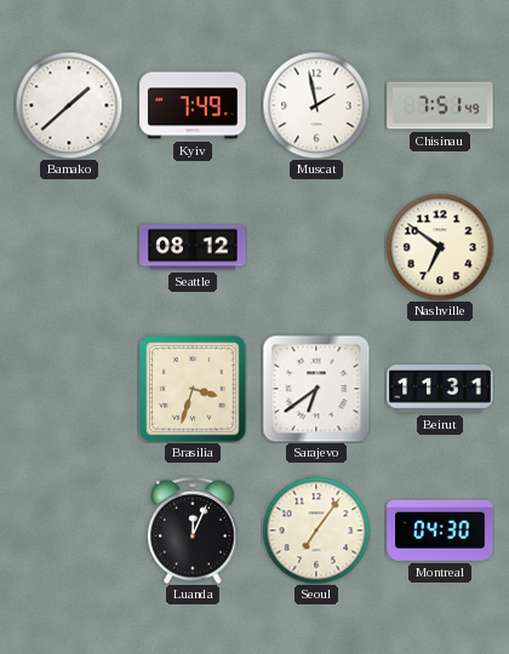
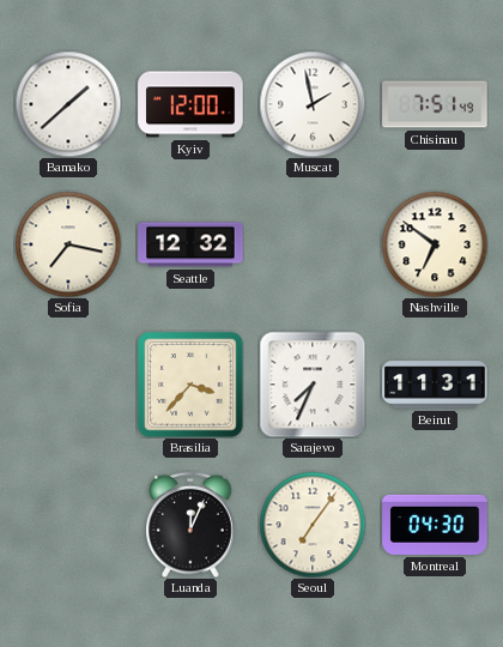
Kyiv: 7:49 -> 12:00 (190, 104)
Sofia: none -> 7:17 (68, 244)
Seattle: 08:12 -> 12:32 (190, 244)
Brasilia: 3:33 -> 3:37 (190, 385)
Sarajevo: 6:39 -> 7:34 (313, 385)
